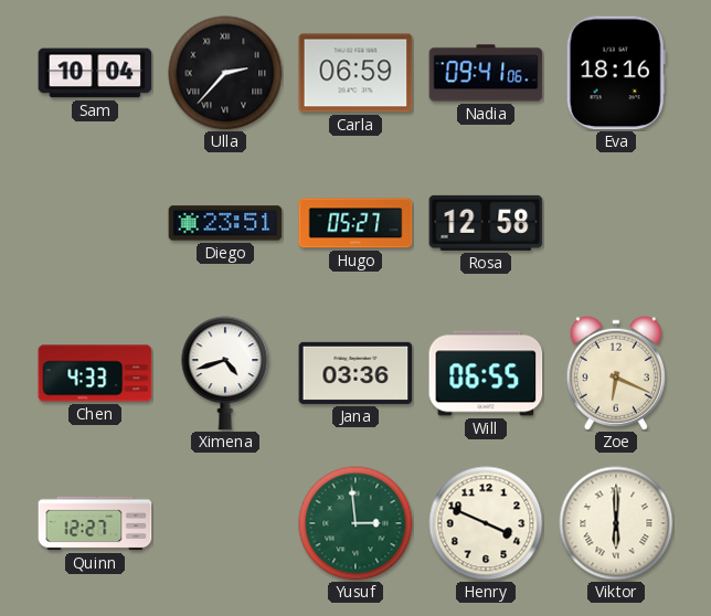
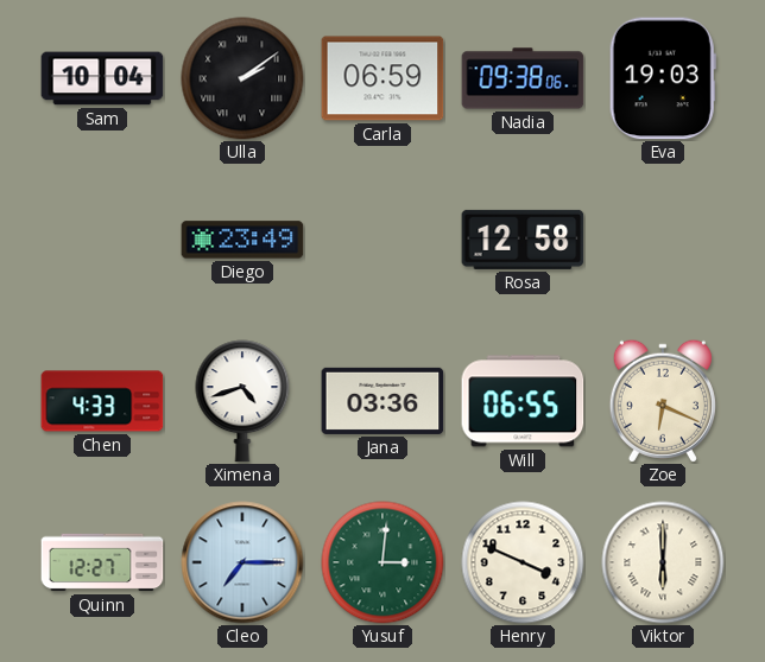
Ulla: 2:37 -> 2:09 (242, 78)
Nadia: 09:41 -> 09:38 (523, 78)
Eva: 18:16 -> 19:03 (663, 78)
Diego: 23:51 -> 23:49 (242, 240)
Hugo: 05:27 -> none (355, 223)
Cleo: none -> 7:15 (242, 562)
Yusuf: 2:59 -> 3:01 (383, 562)
